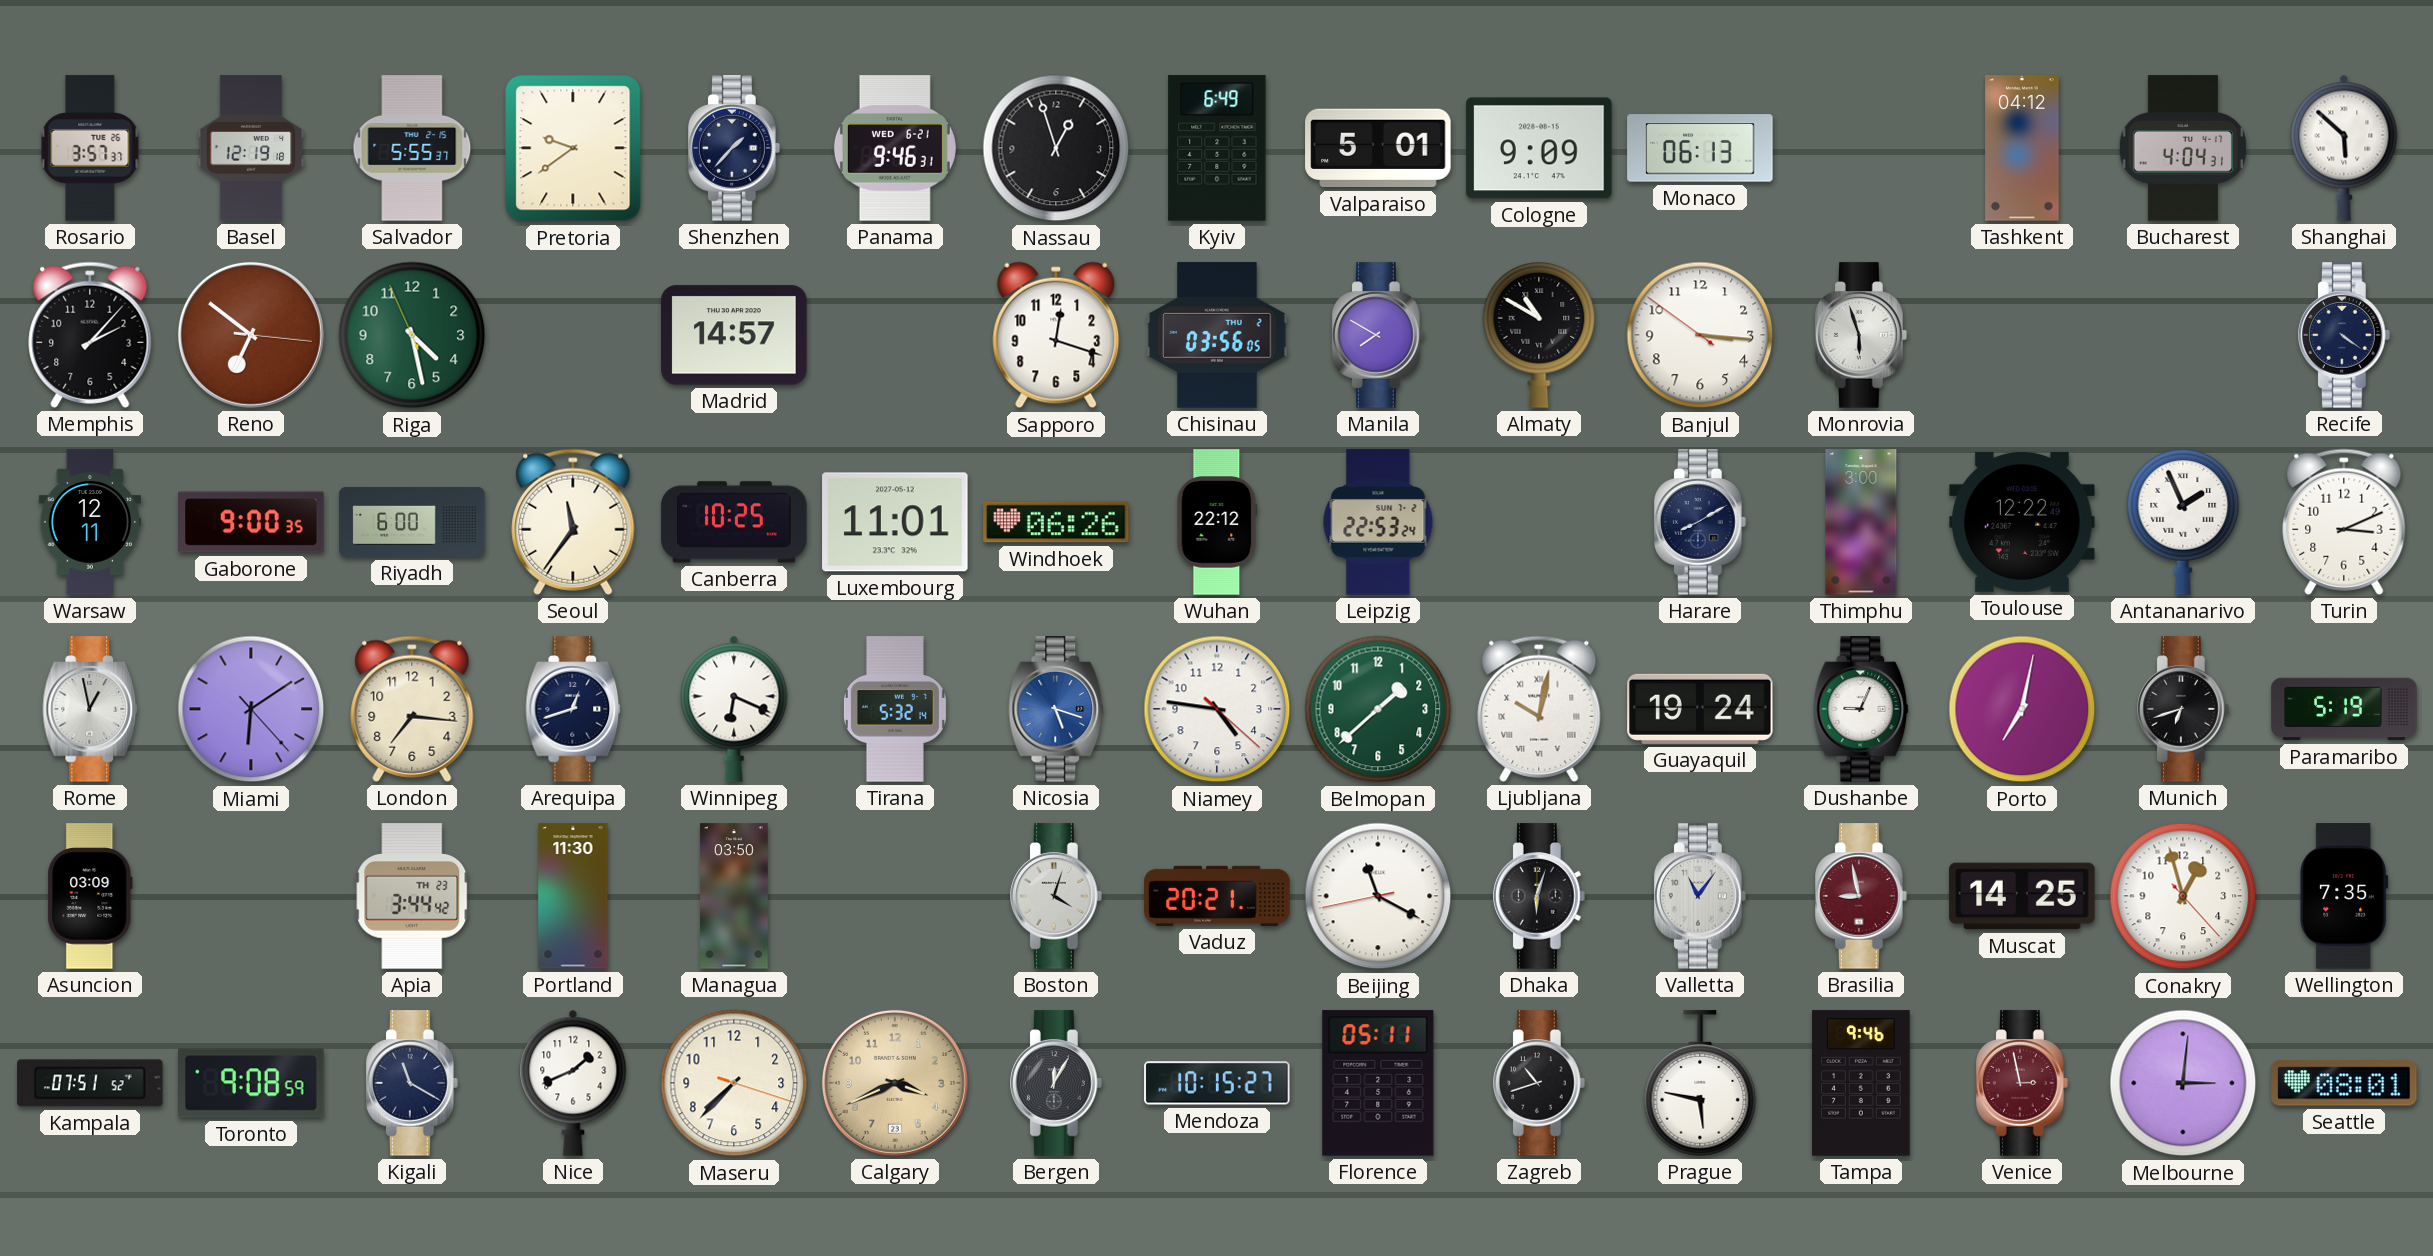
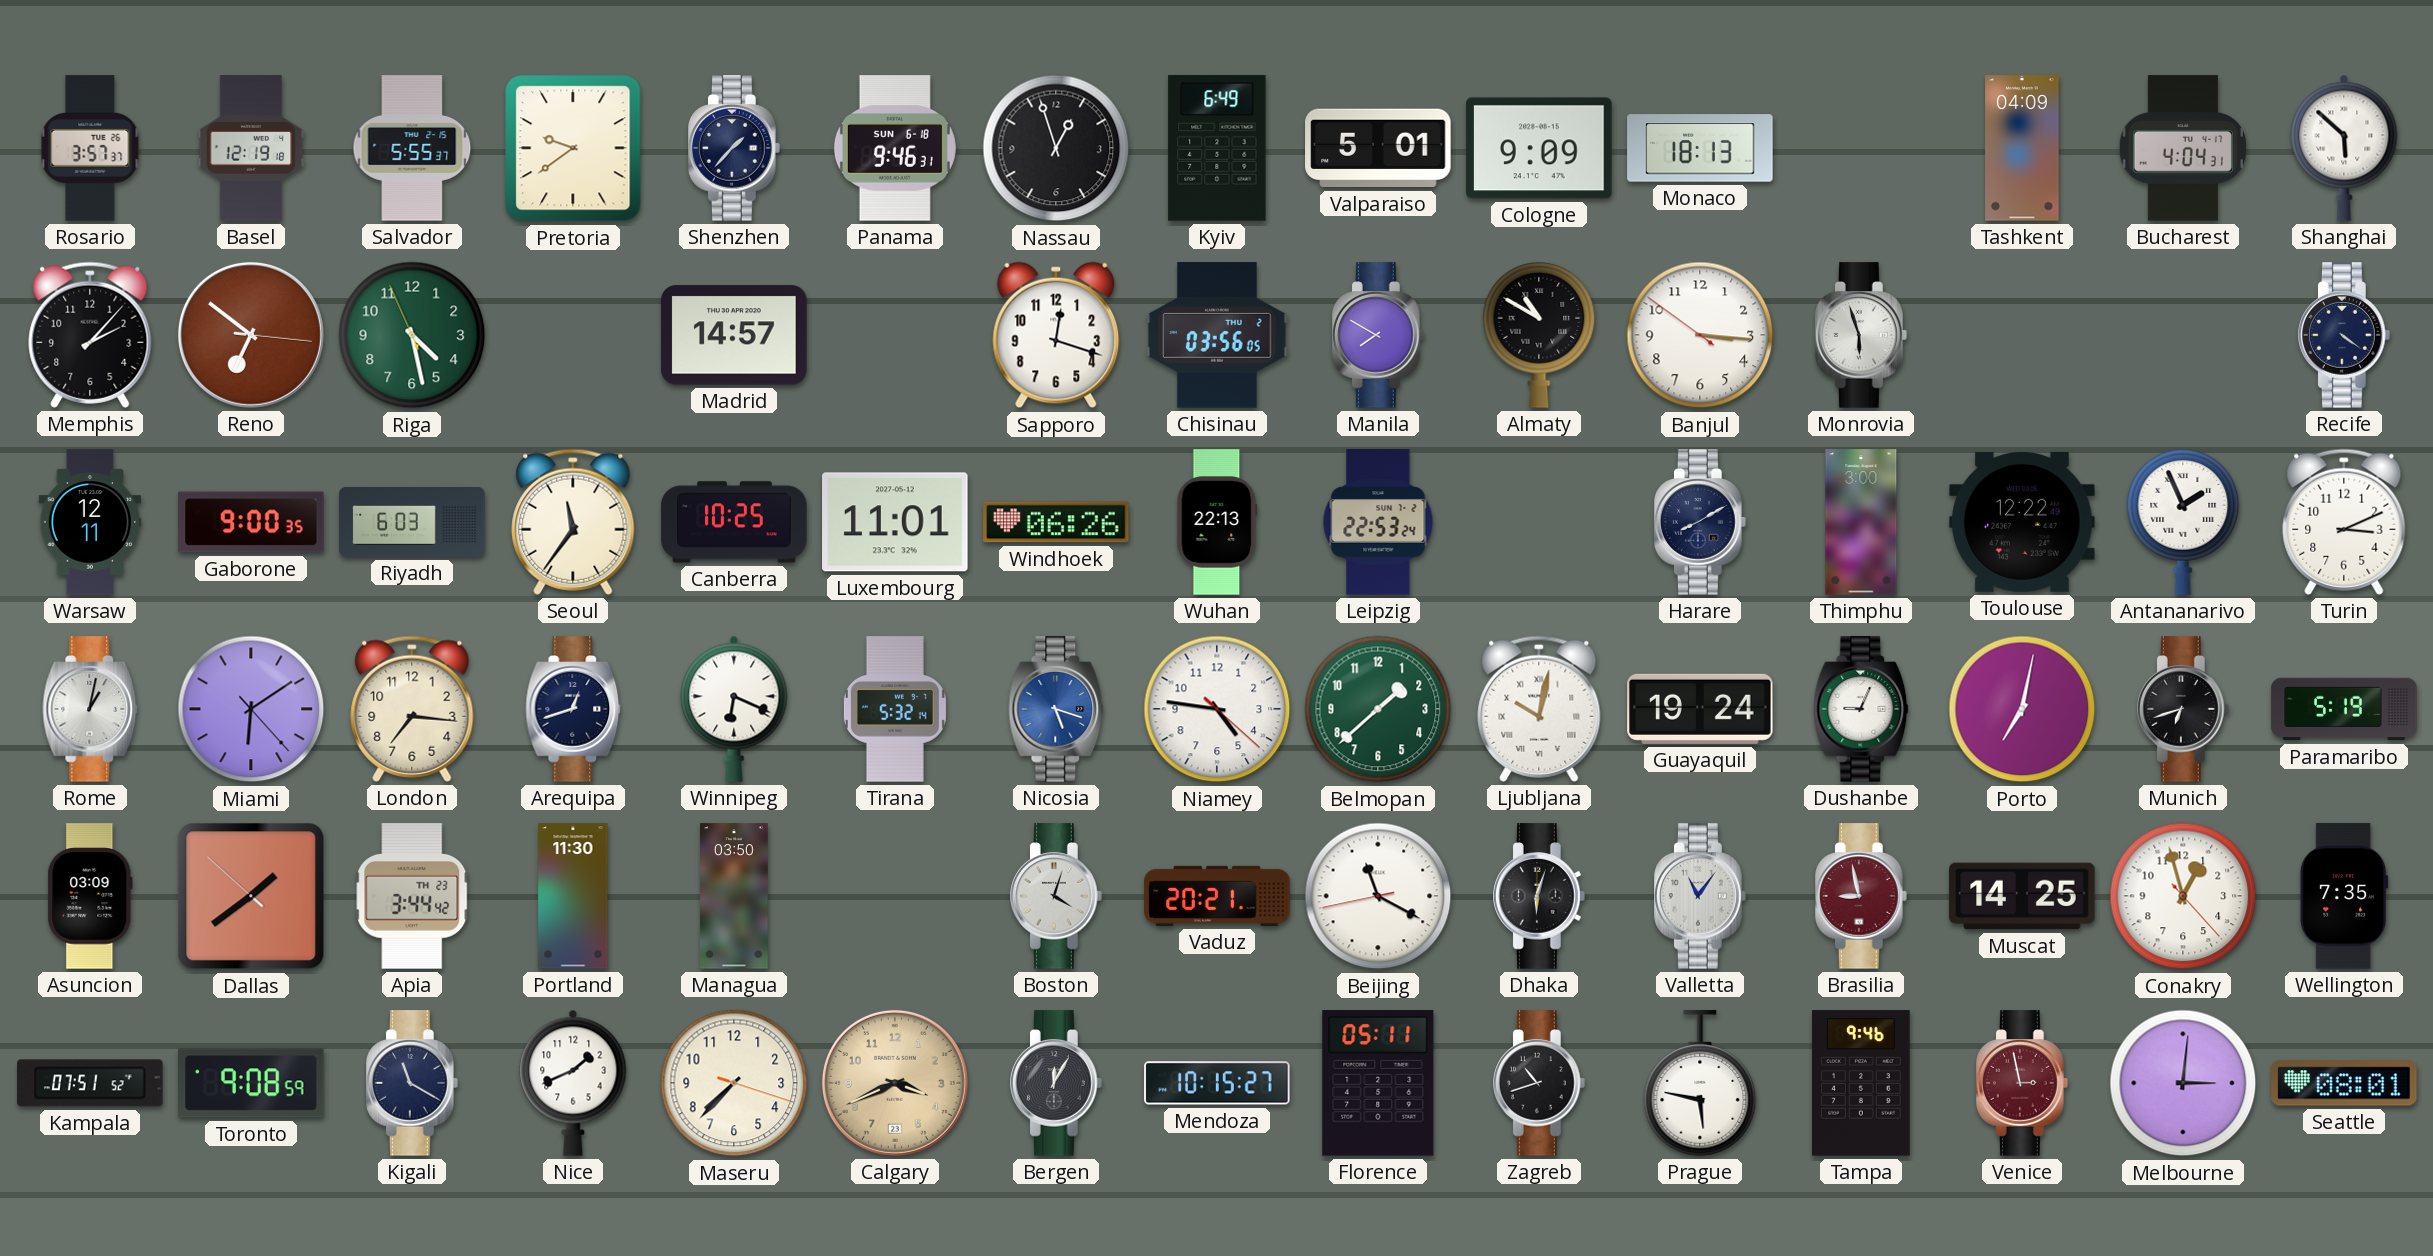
Panama date: WED 6-21 -> SUN 6-18 (895, 148)
Monaco: 06:13 -> 18:13 (1700, 148)
Tashkent: 04:12 -> 04:09 (2022, 148)
Riyadh: 6:00 -> 6:03 (412, 523)
Wuhan: 22:12 -> 22:13 (1217, 522)
Rome: 12:58 -> 1:02 (90, 709)
Dallas: none -> 1:38 (251, 896)
